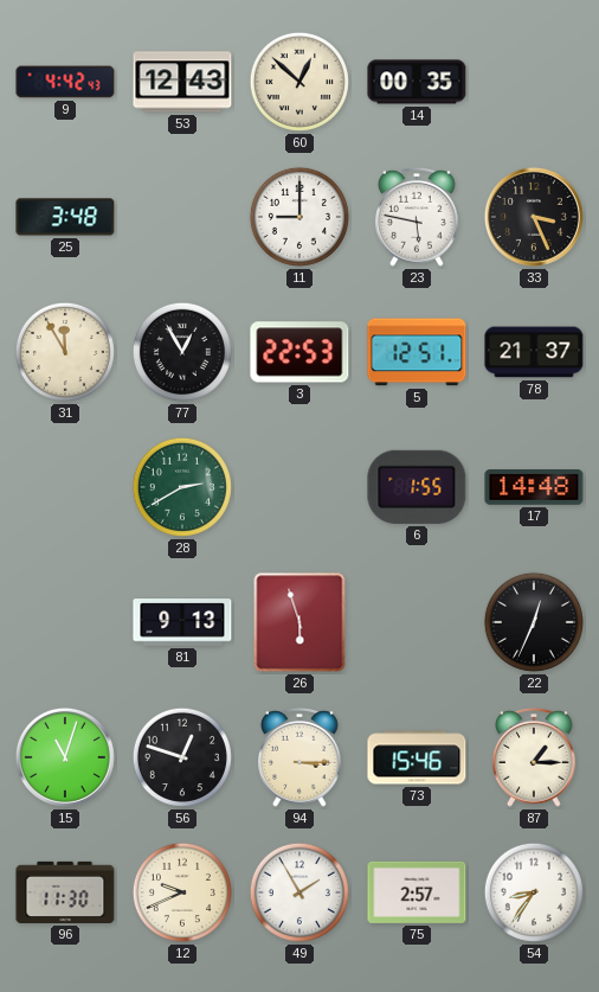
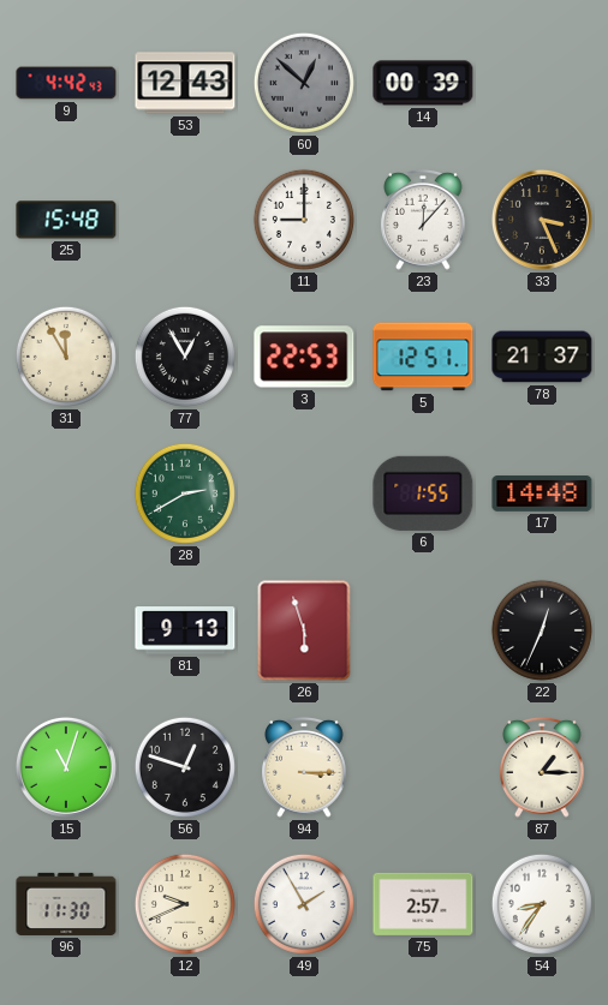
60 dial: cream -> grey (304, 83)
14: 00:35 -> 00:39 (423, 83)
25: 3:48 -> 15:48 (66, 220)
23: 5:47 -> 12:07 (423, 221)
73: 15:46 -> none (417, 757)
